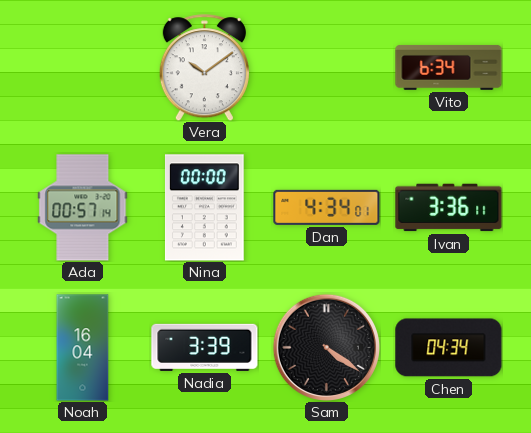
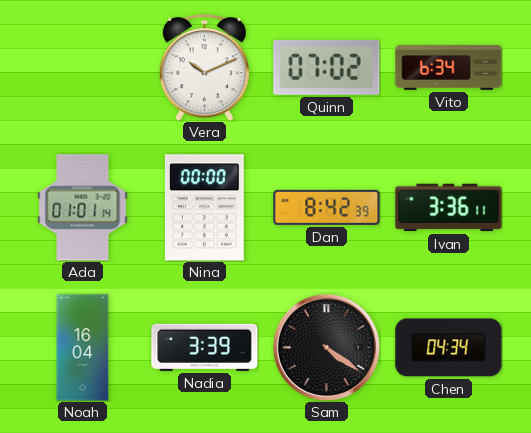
Vera: 10:09 -> 10:11 (204, 68)
Quinn: none -> 07:02 (327, 67)
Ada: 00:57 -> 01:01 (83, 208)
Dan: 4:34 -> 8:42 (327, 207)
